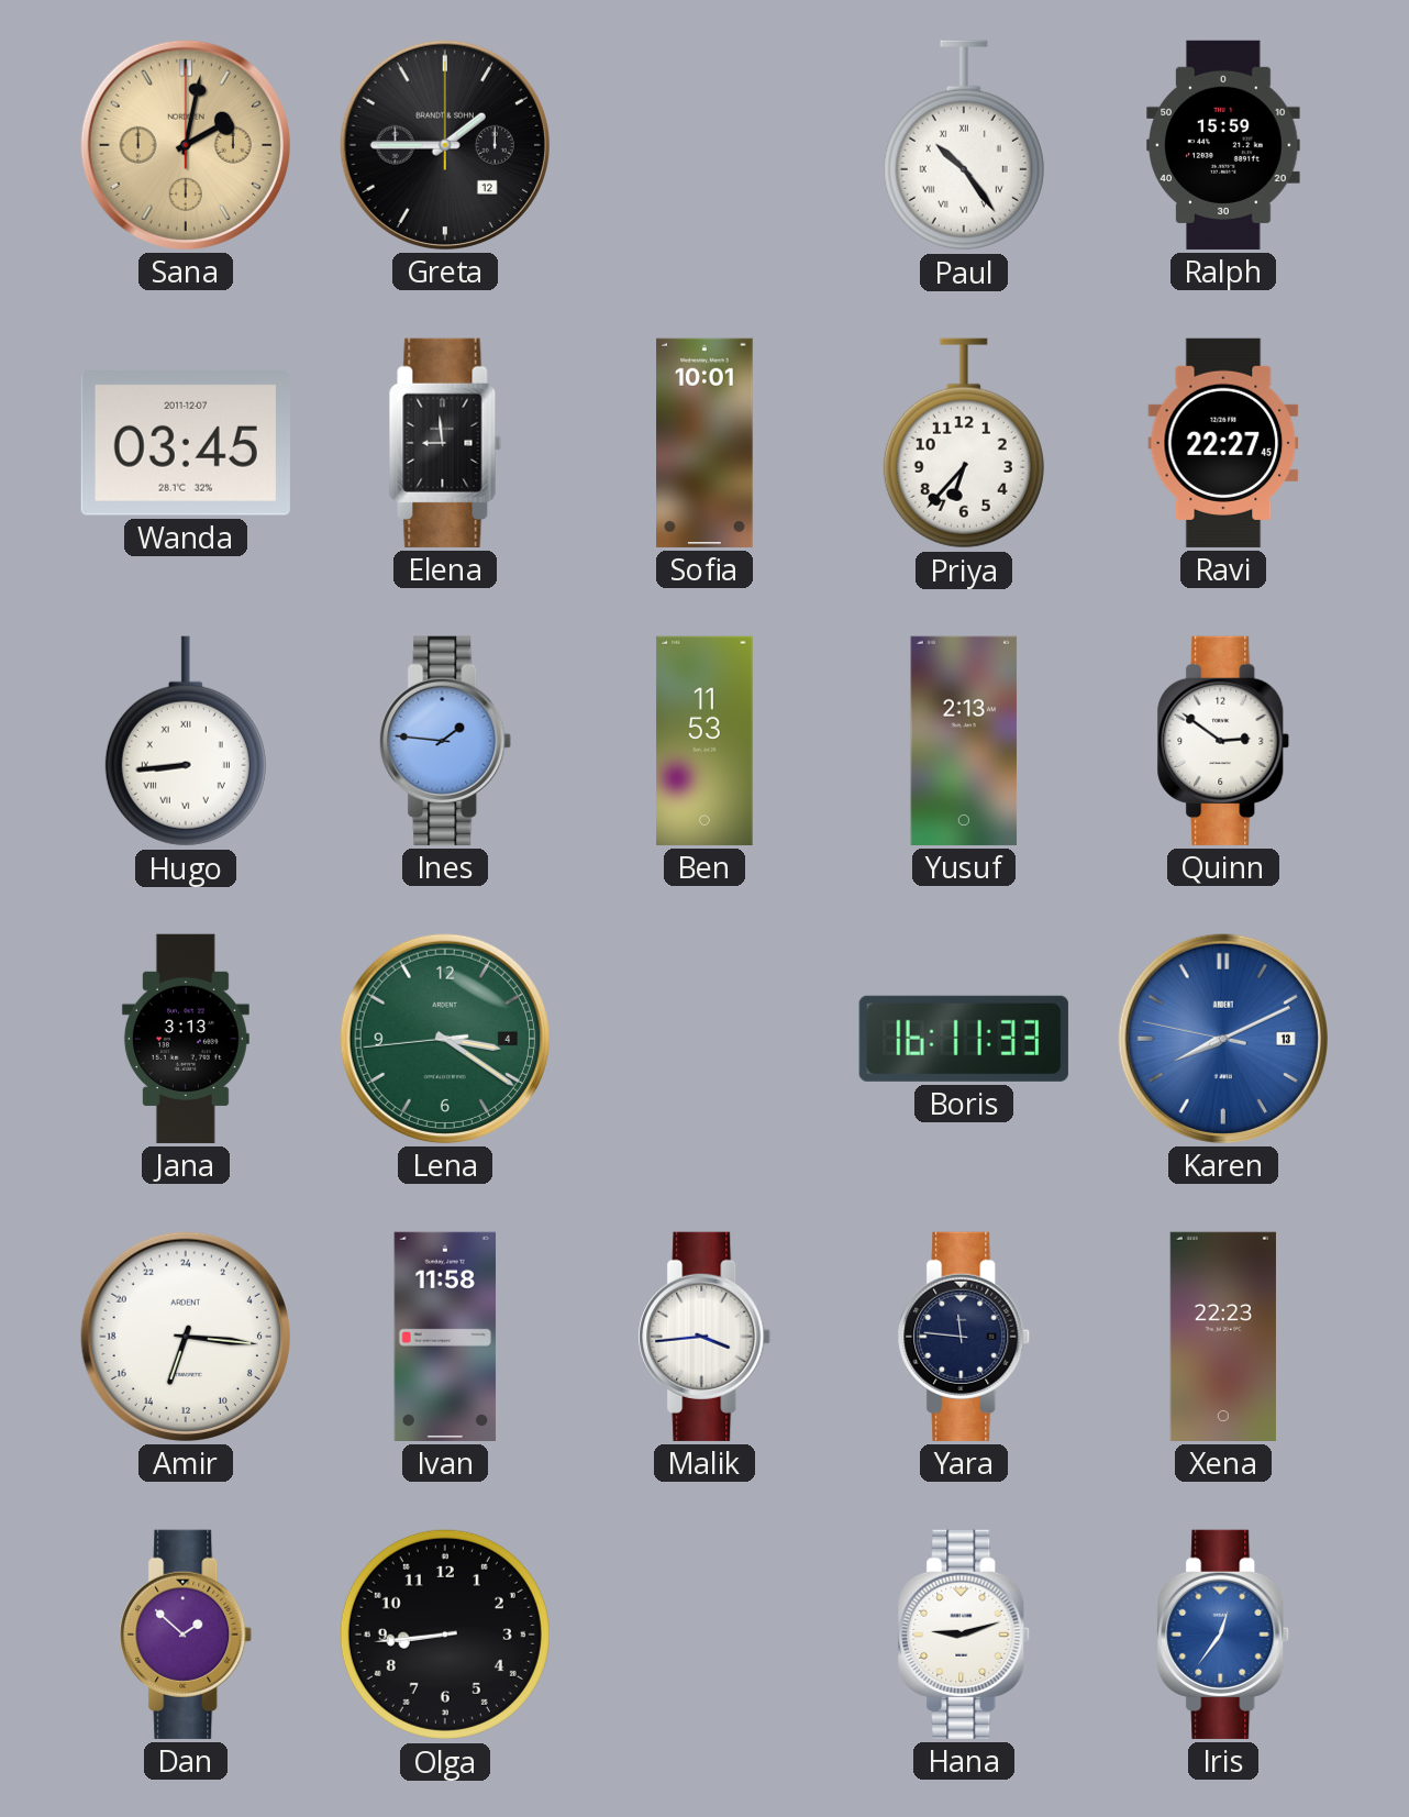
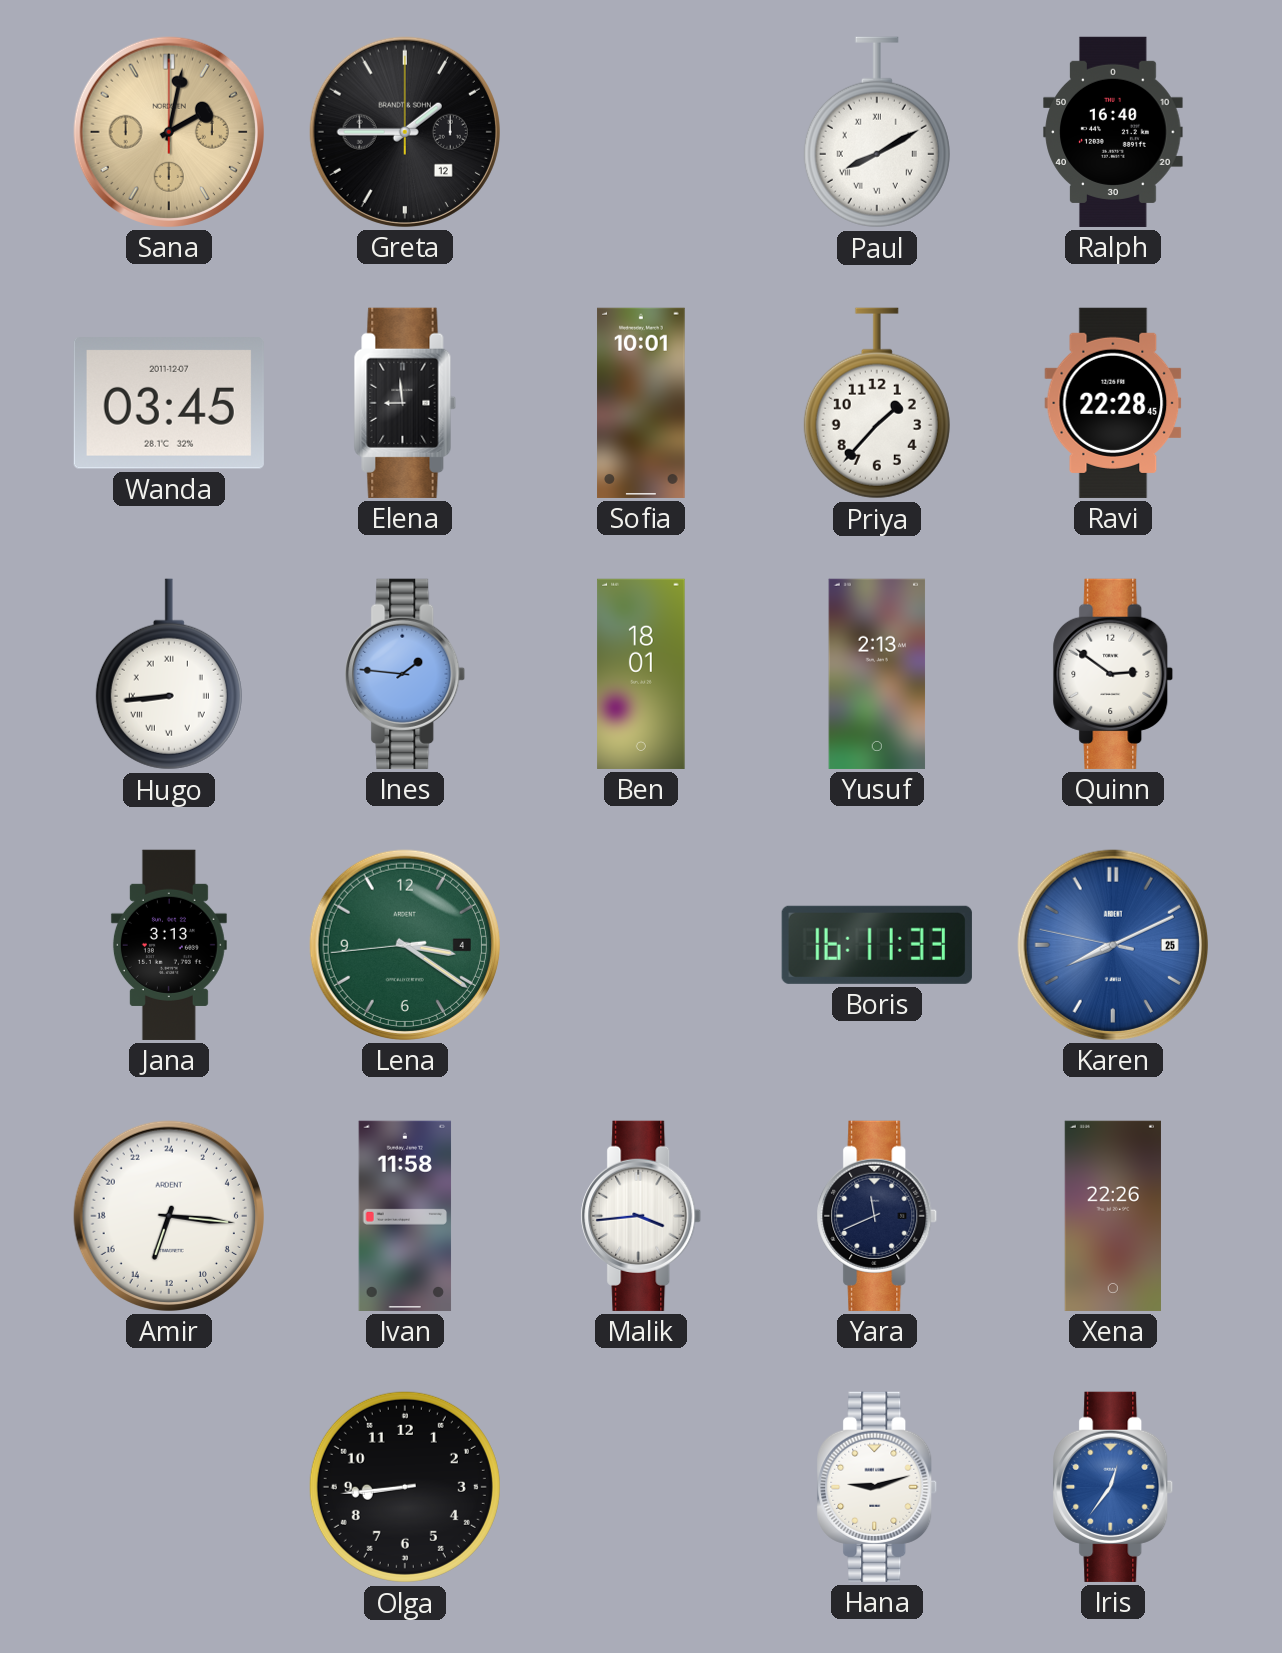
Paul: 10:24 -> 8:10 (877, 132)
Ralph: 15:59 -> 16:40 (1113, 132)
Priya: 6:37 -> 1:37 (877, 403)
Ravi: 22:27 -> 22:28 (1113, 403)
Ben: 11:53 -> 18:01 (641, 674)
Karen date: 13 -> 25 (1113, 945)
Yara: 11:46 -> 11:41 (877, 1216)
Xena: 22:23 -> 22:26 (1113, 1216)
Dan: 1:52 -> none (186, 1635)
